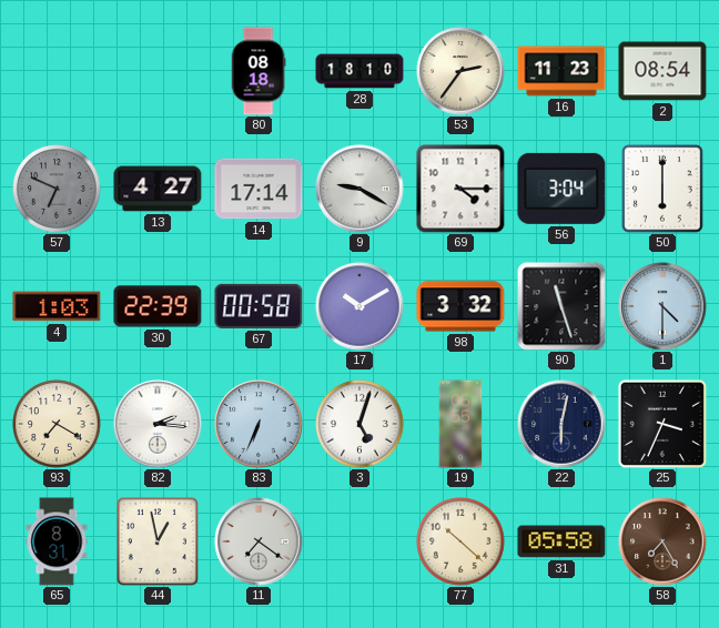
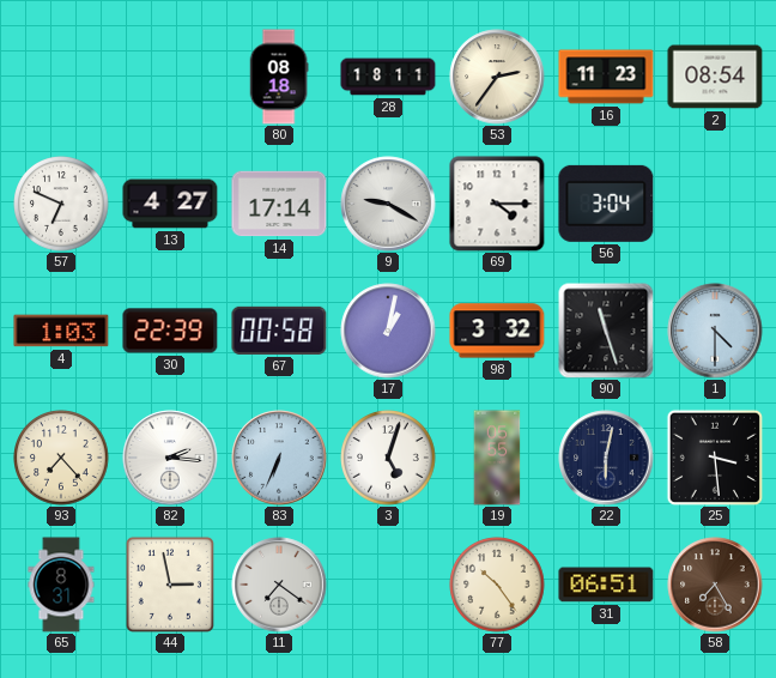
28: 18:10 -> 18:11 (388, 77)
57 dial: grey -> white (61, 204)
50: 6:00 -> none (662, 189)
17: 10:10 -> 1:02 (388, 331)
93: 7:20 -> 7:23 (61, 458)
25: 3:34 -> 3:29 (714, 456)
44: 12:58 -> 2:58 (170, 585)
77: 10:22 -> 10:24 (497, 585)
31: 05:58 -> 06:51 (606, 585)
